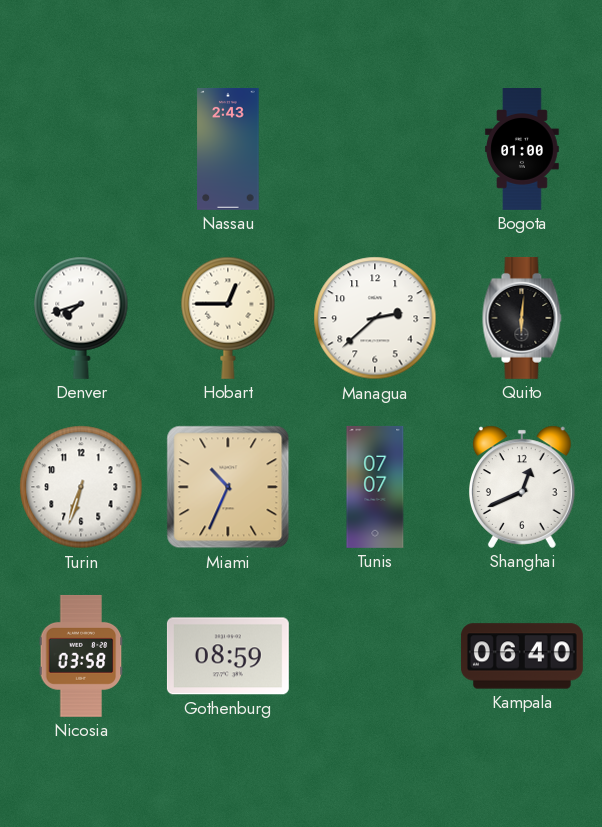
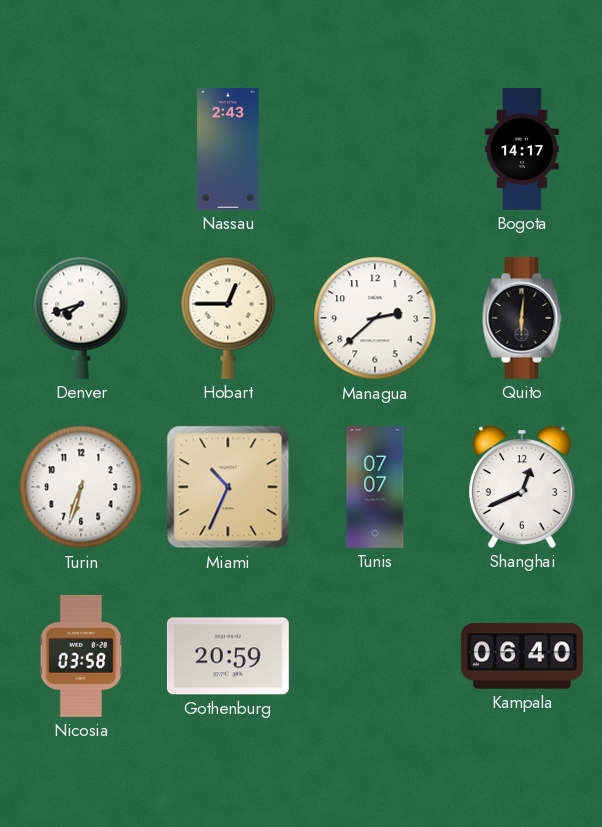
Bogota: 01:00 -> 14:17 (522, 150)
Gothenburg: 08:59 -> 20:59 (228, 656)
